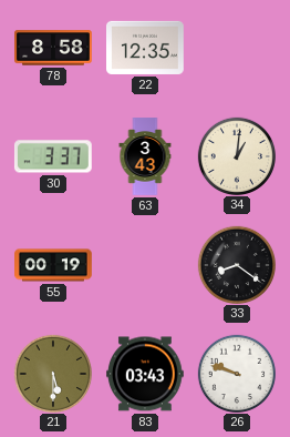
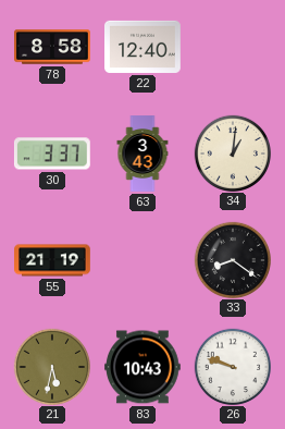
22: 12:35 -> 12:40 (144, 47)
55: 00:19 -> 21:19 (53, 260)
21: 5:30 -> 5:32 (51, 366)
83: 03:43 -> 10:43 (144, 367)
